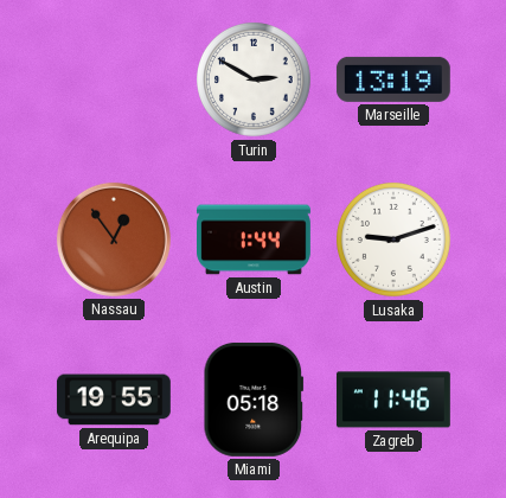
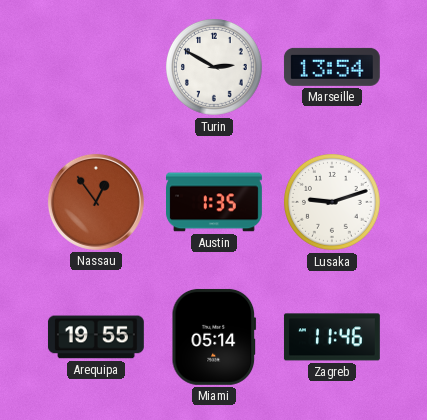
Marseille: 13:19 -> 13:54 (332, 67)
Austin: 1:44 -> 1:35 (215, 202)
Miami: 05:18 -> 05:14 (214, 337)
